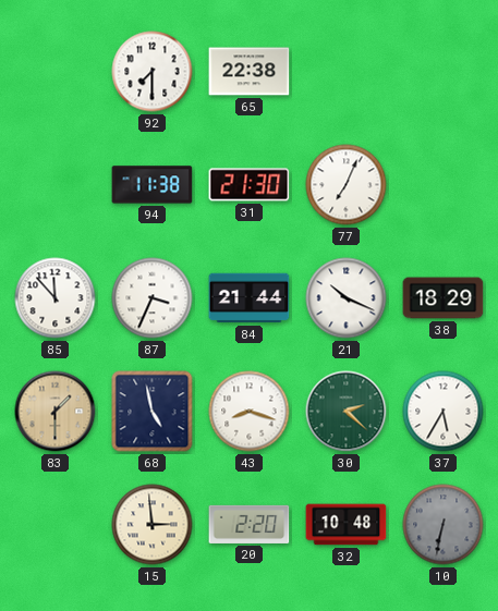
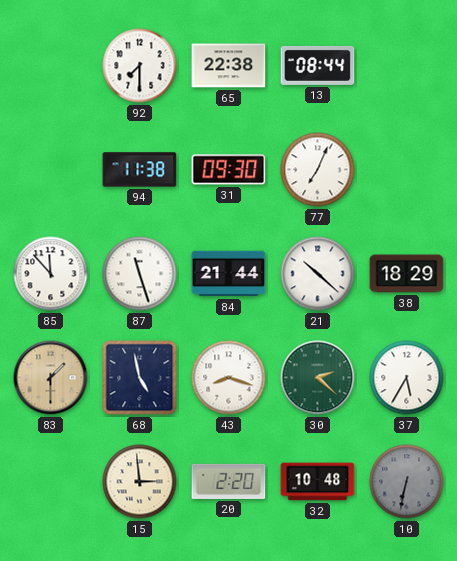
13: none -> 08:44 (318, 65)
31: 21:30 -> 09:30 (229, 170)
87: 3:34 -> 11:27 (140, 274)
21: 10:19 -> 10:22 (318, 274)
